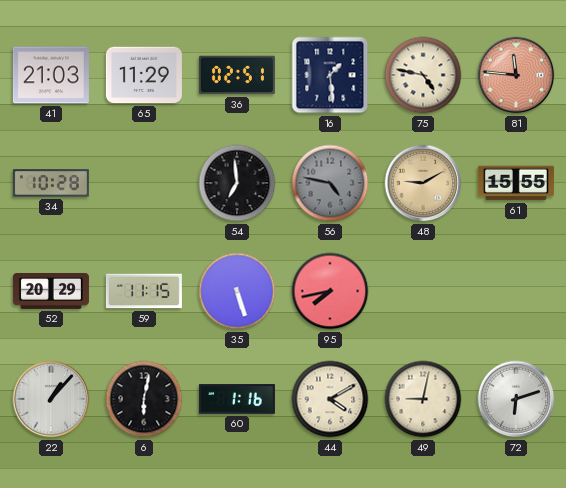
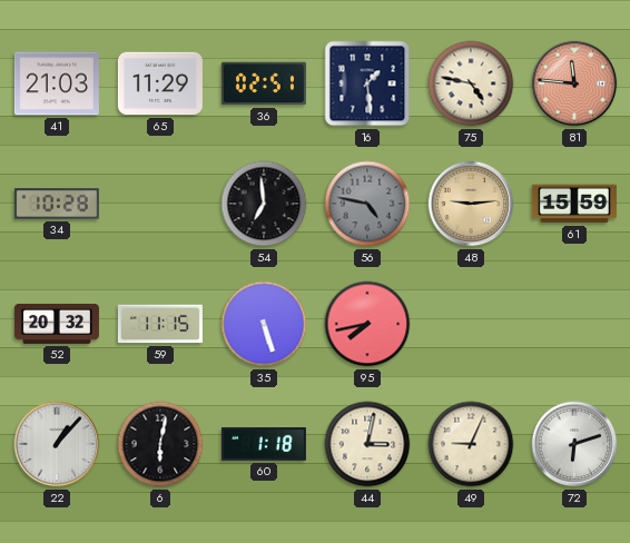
48: 9:10 -> 9:14 (471, 204)
61: 15:55 -> 15:59 (574, 204)
52: 20:29 -> 20:32 (57, 324)
60: 1:16 -> 1:18 (264, 444)
44: 4:10 -> 3:02 (367, 444)
49: 9:02 -> 9:04 (471, 444)
